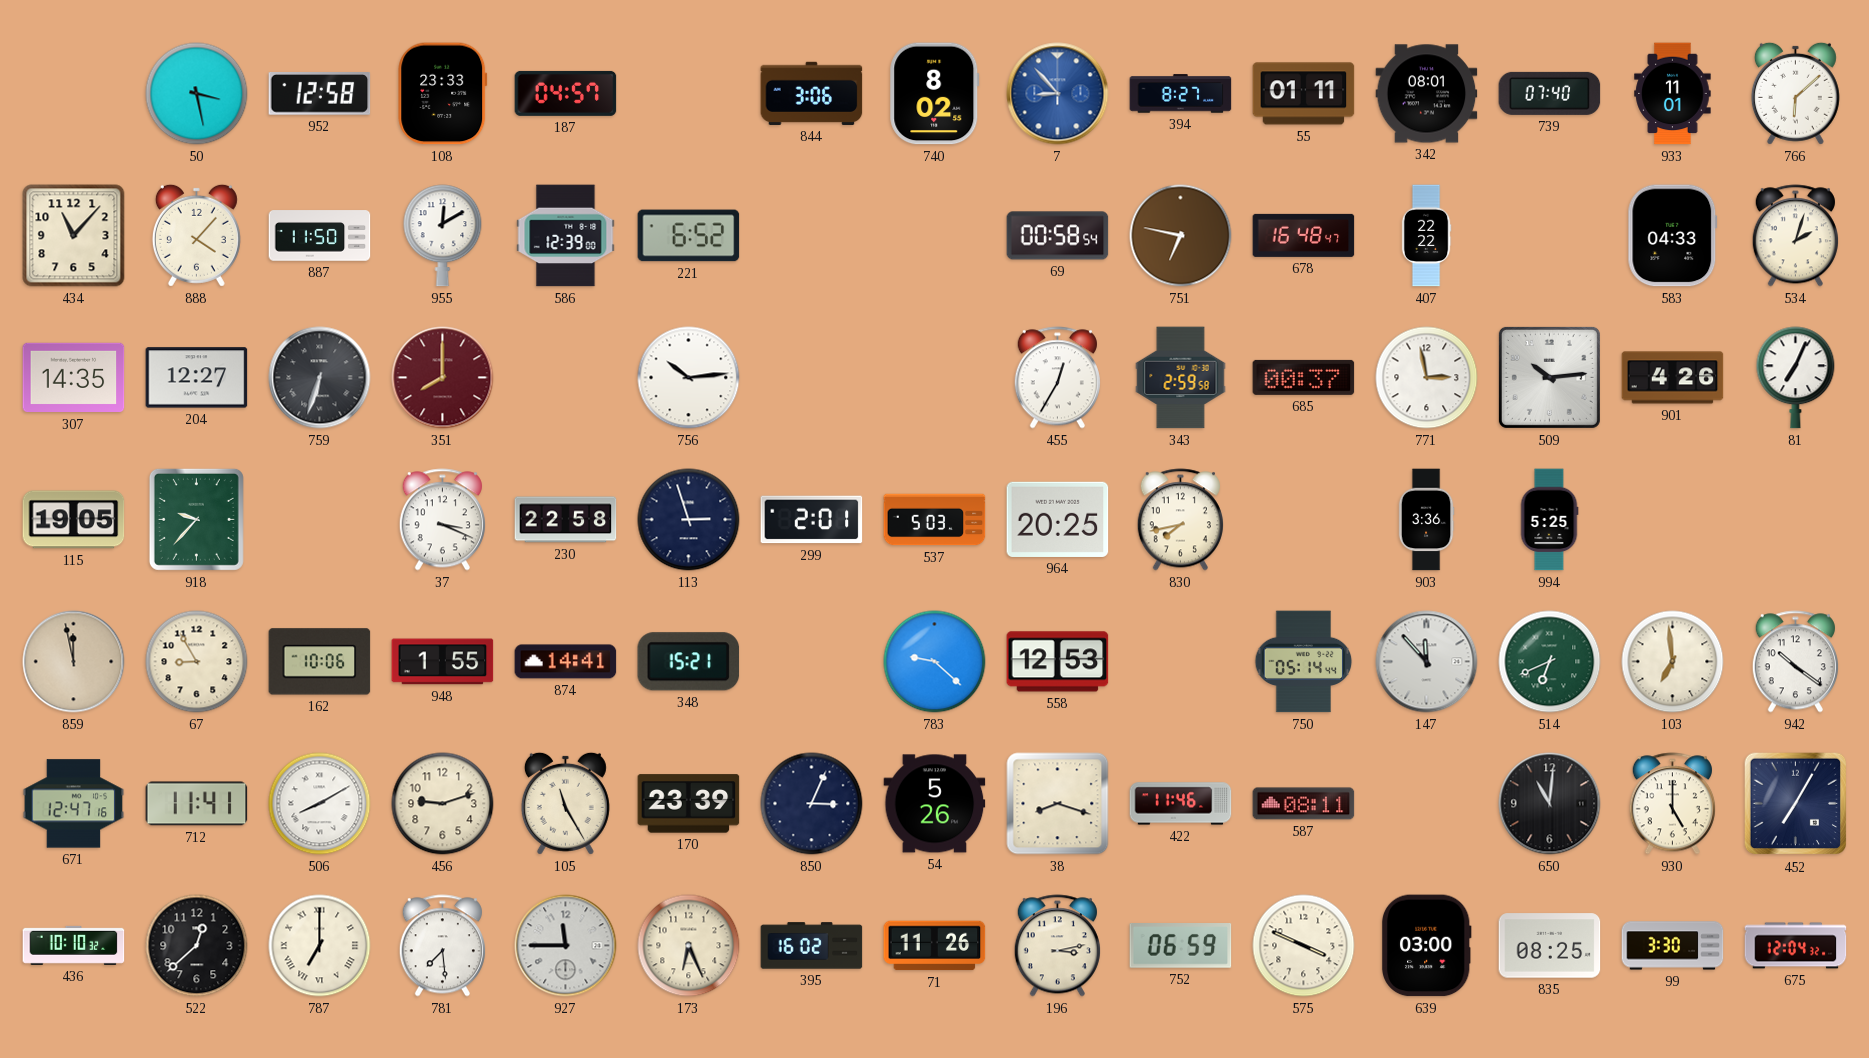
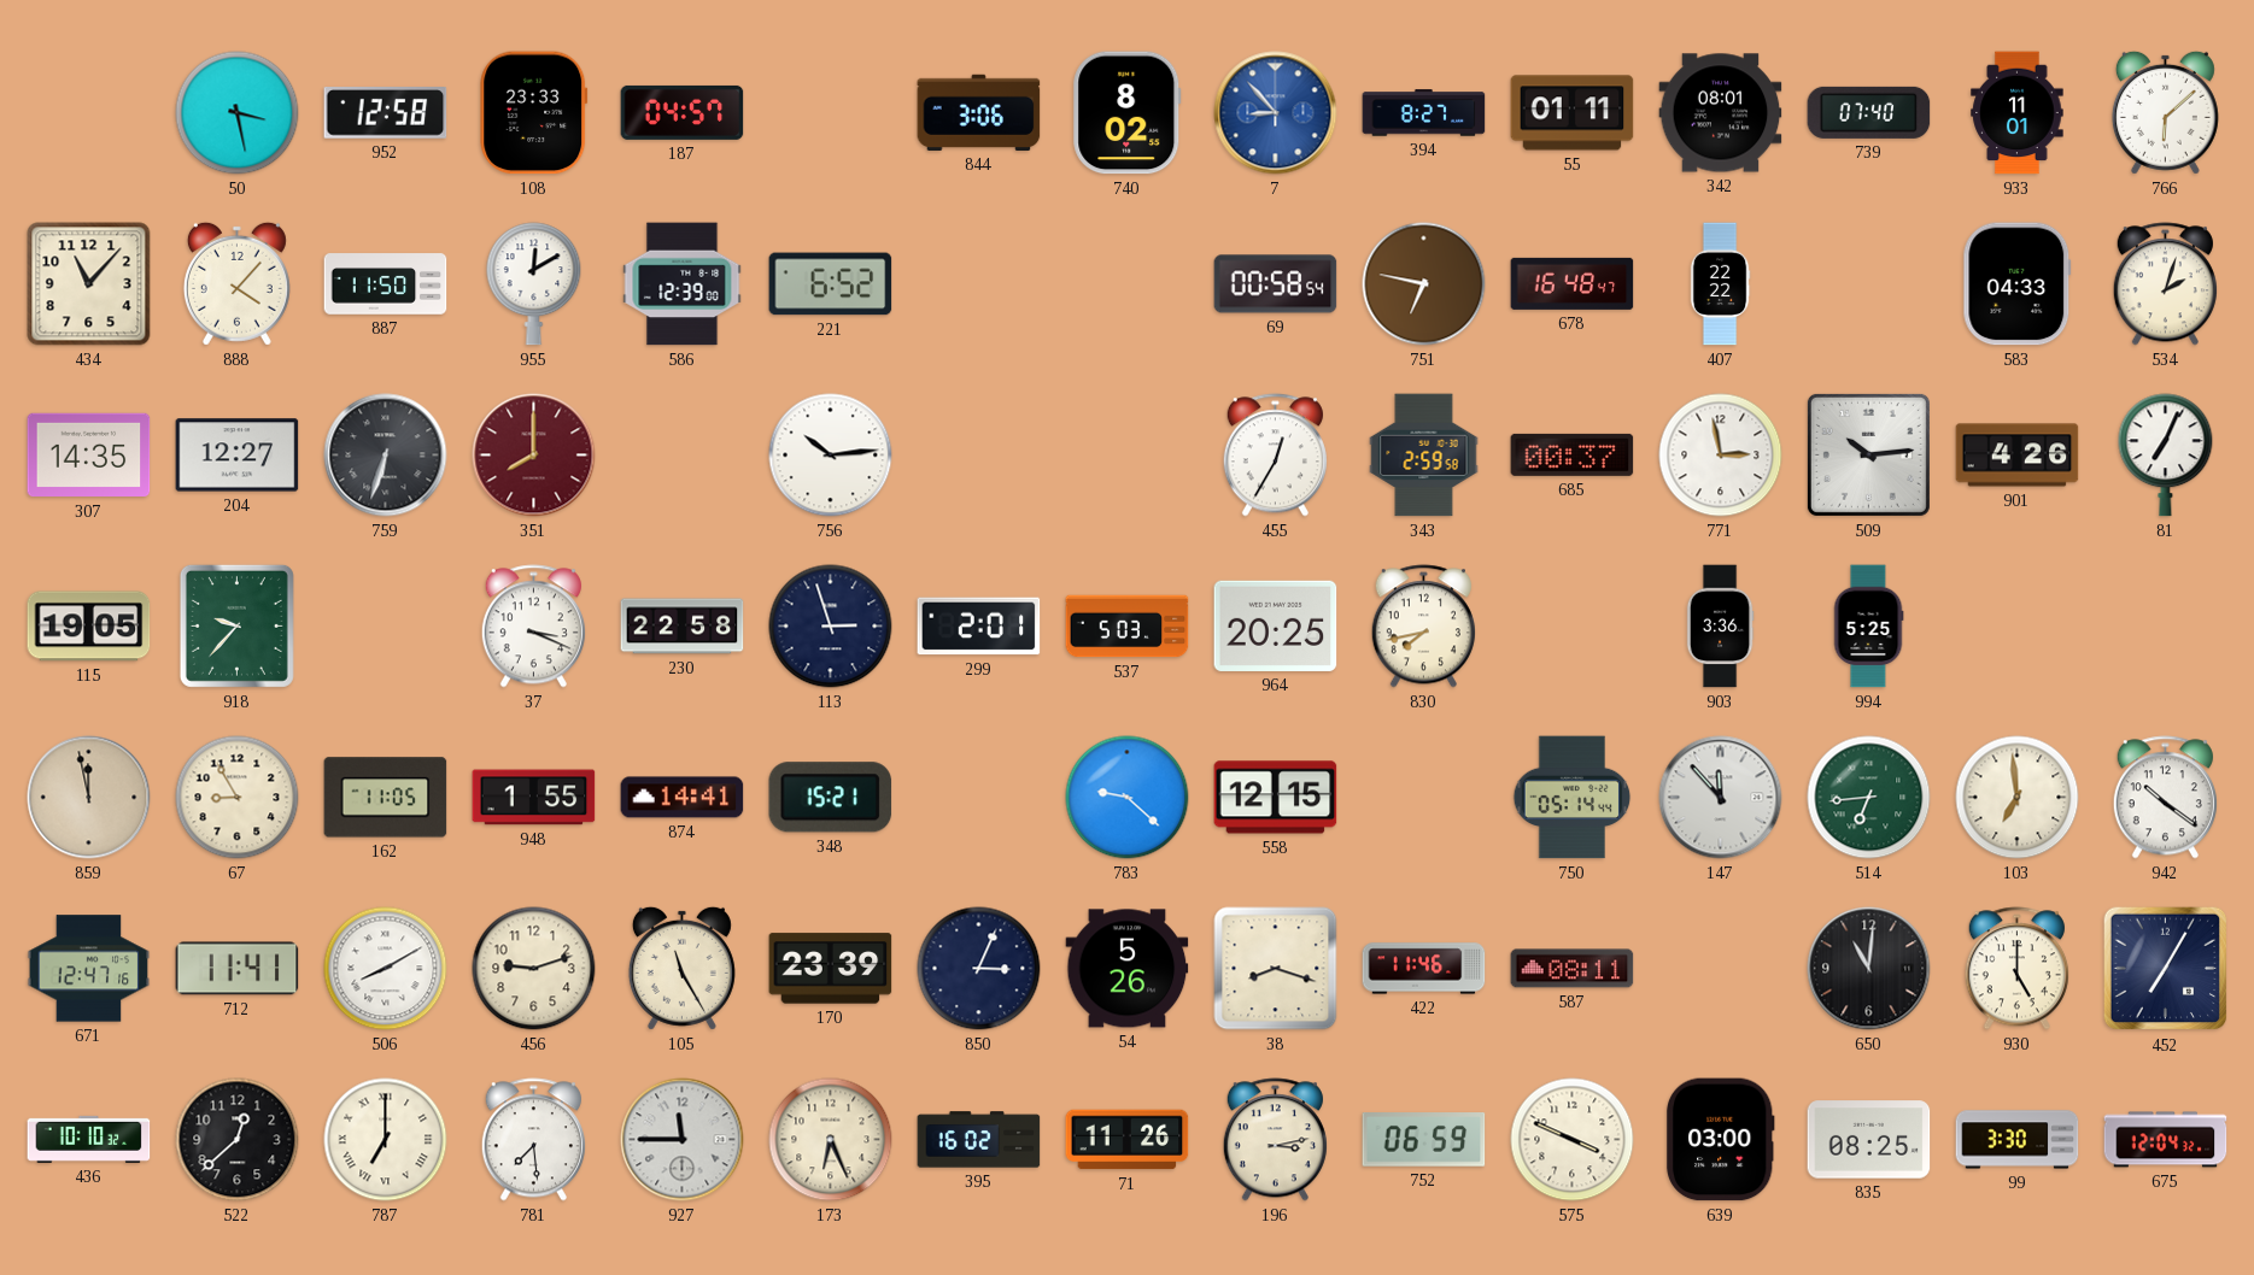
162: 10:06 -> 11:05 (386, 798)
558: 12:53 -> 12:15 (1276, 798)
514: 6:41 -> 6:44 (1869, 798)
